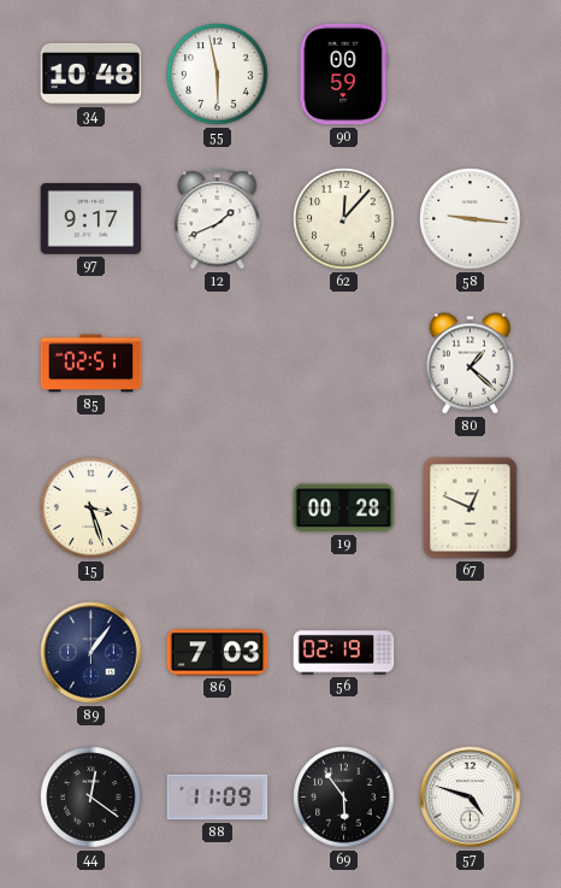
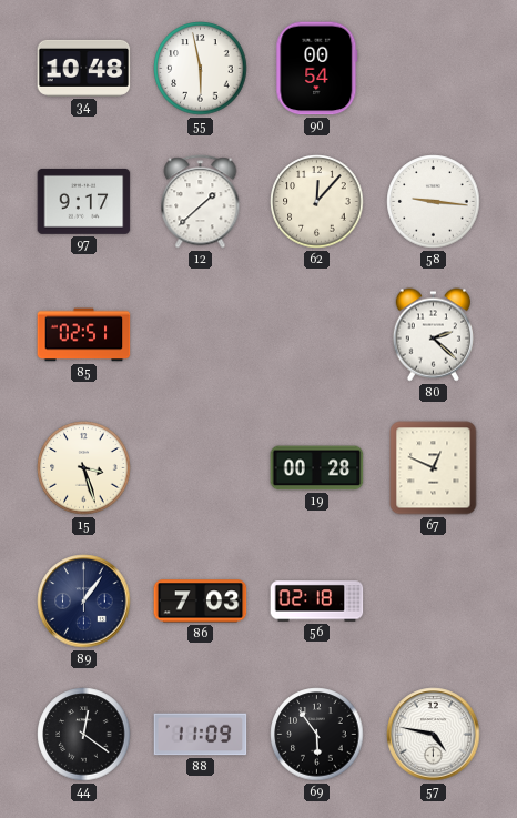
90: 00:59 -> 00:54 (317, 69)
12: 1:41 -> 1:38 (201, 202)
80: 1:22 -> 2:22 (433, 335)
56: 02:19 -> 02:18 (317, 602)
57: 4:48 -> 4:47 (434, 735)
